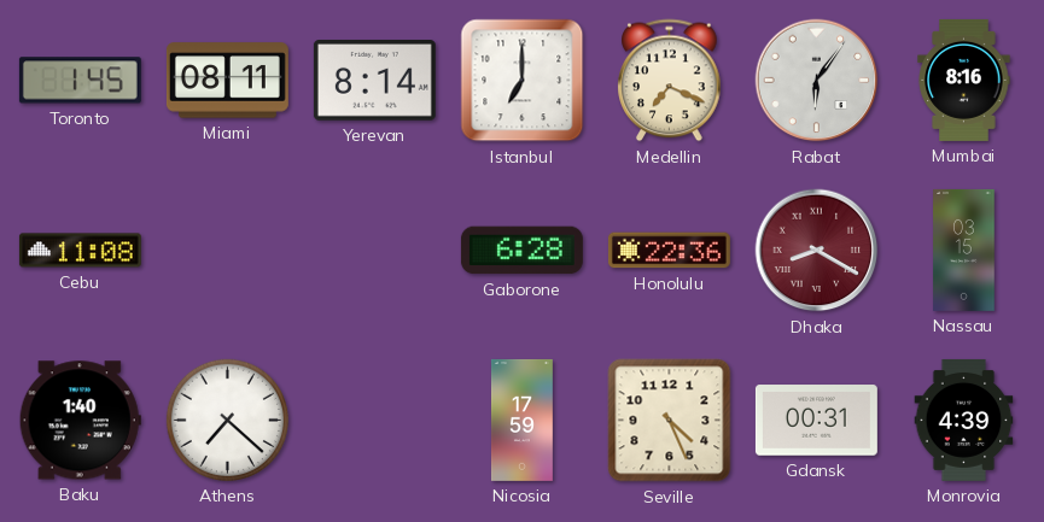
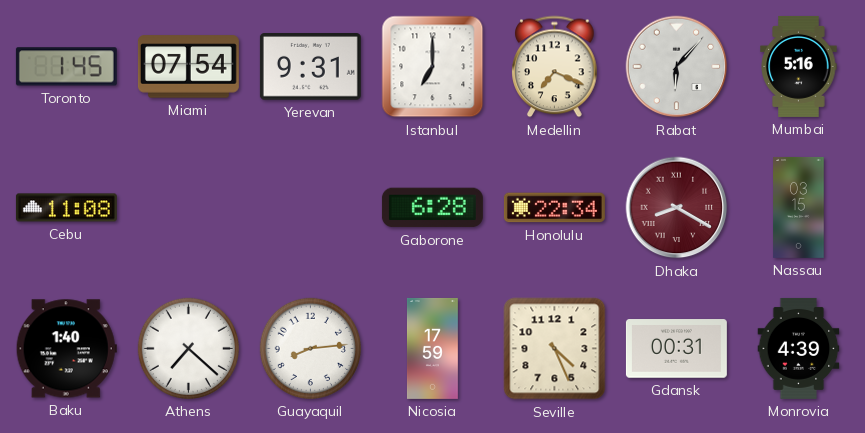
Miami: 08:11 -> 07:54 (188, 67)
Yerevan: 8:14 -> 9:31 (310, 67)
Rabat: 6:06 -> 6:07 (677, 67)
Mumbai: 8:16 -> 5:16 (799, 66)
Honolulu: 22:36 -> 22:34 (554, 208)
Guayaquil: none -> 8:14 (310, 348)
